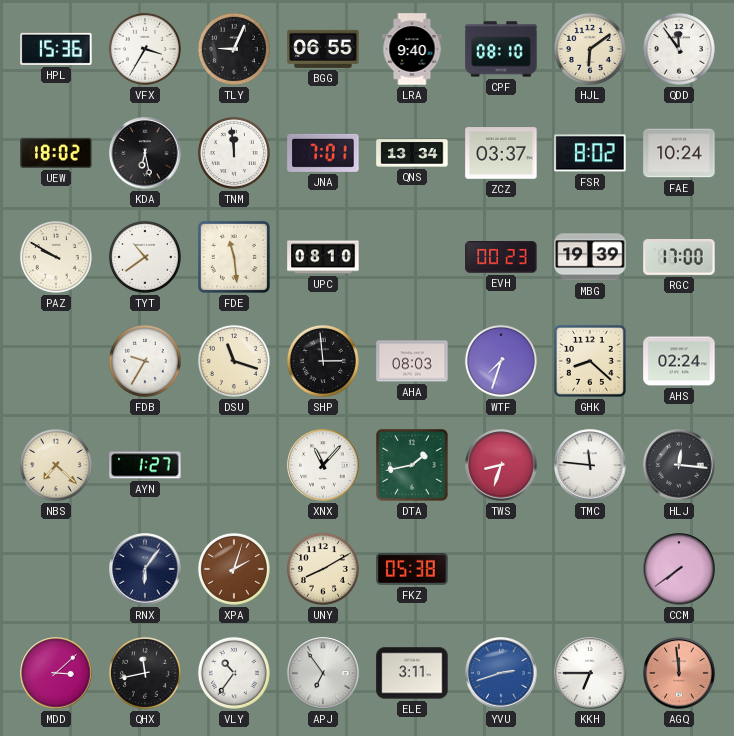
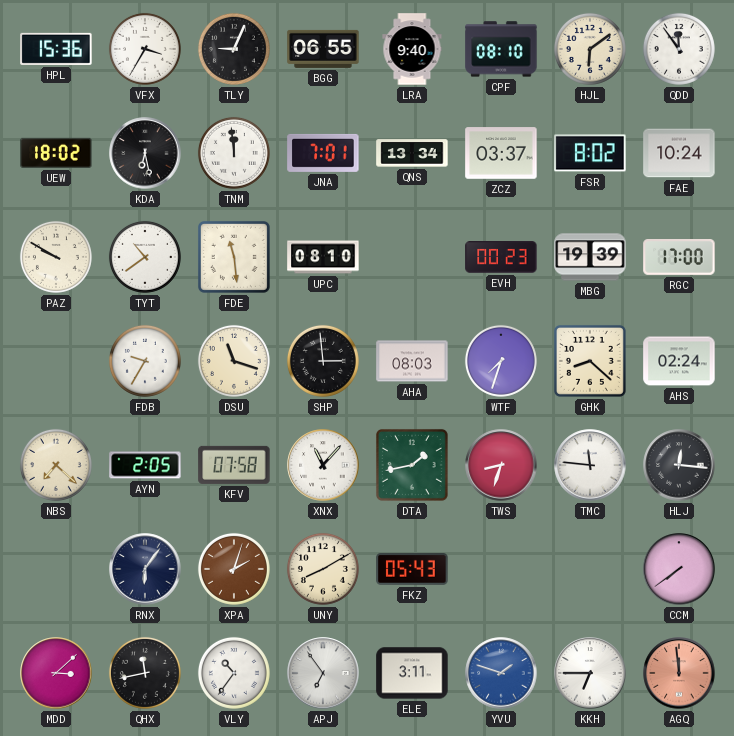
AYN: 1:27 -> 2:05 (145, 465)
KFV: none -> 07:58 (234, 465)
FKZ: 05:38 -> 05:43 (412, 569)
YVU: 2:42 -> 1:48 (501, 673)
